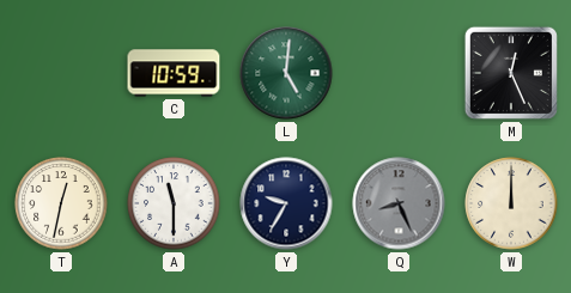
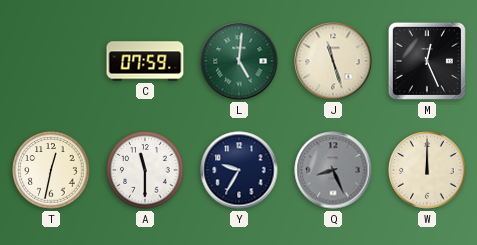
C: 10:59 -> 07:59 (145, 61)
J: none -> 11:27 (333, 61)
